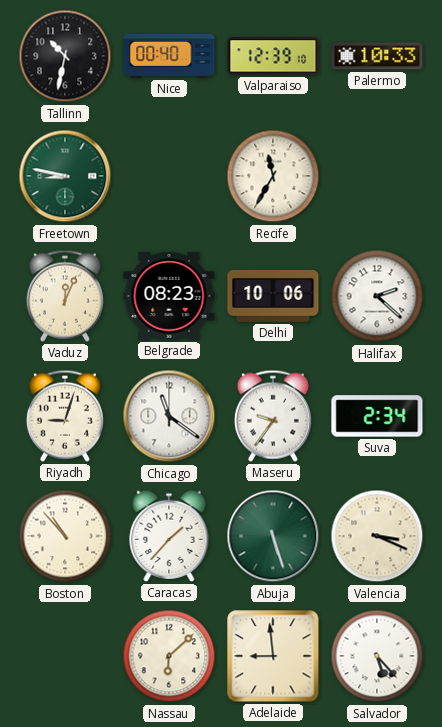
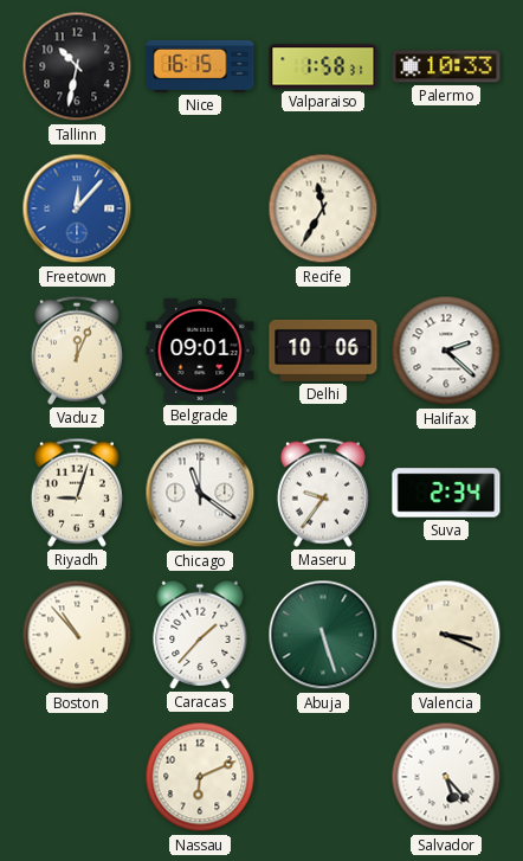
Nice: 00:40 -> 16:15 (200, 66)
Valparaiso: 12:39 -> 1:58 (323, 66)
Freetown: 8:47 -> 12:07 (77, 208)
Freetown dial: green -> blue (77, 208)
Belgrade: 08:23 -> 09:01 (200, 351)
Nassau: 6:08 -> 6:11 (200, 777)
Adelaide: 8:59 -> none (273, 656)
